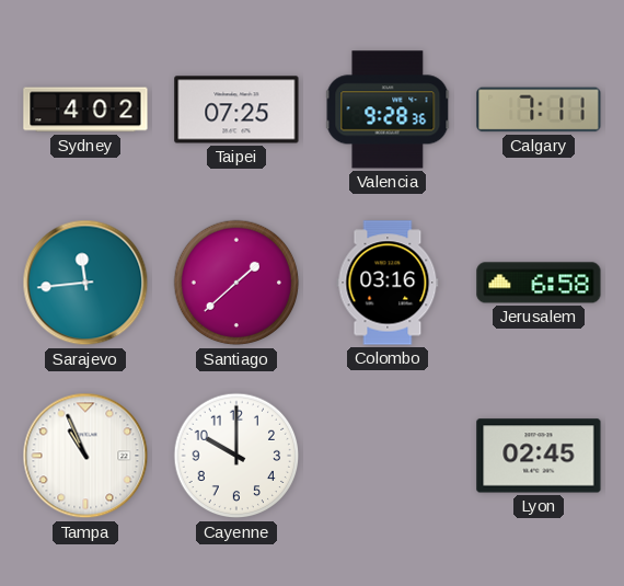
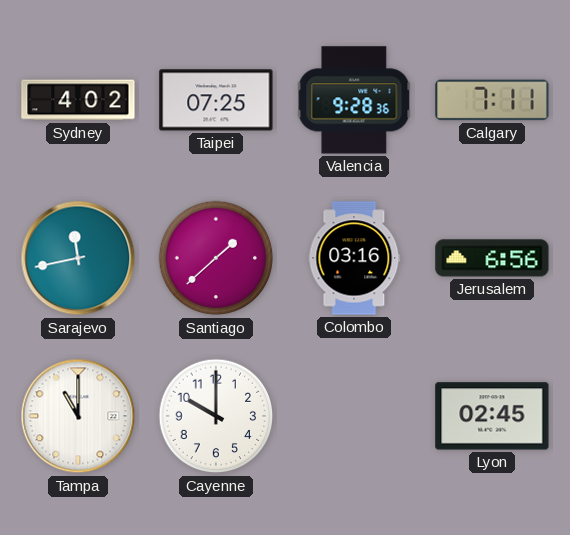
Sarajevo: 11:44 -> 11:43 (78, 258)
Jerusalem: 6:58 -> 6:56 (492, 258)
Tampa: 10:56 -> 11:00 (78, 416)
